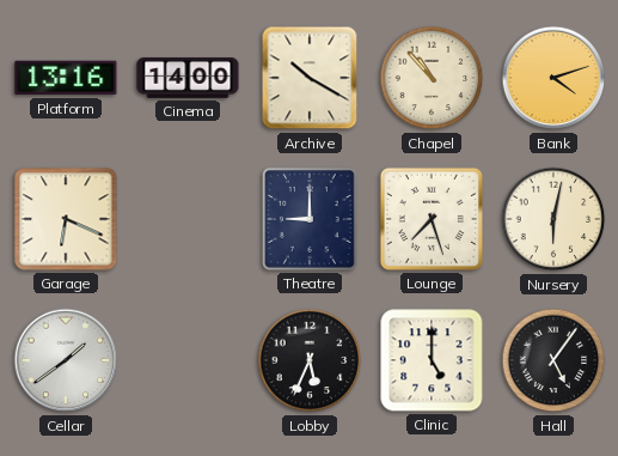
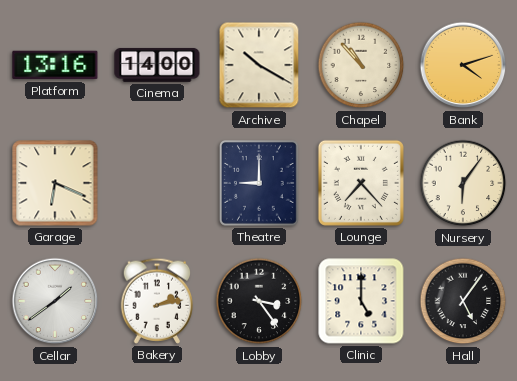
Lounge: 7:27 -> 7:23 (361, 183)
Nursery: 6:02 -> 6:06 (463, 183)
Bakery: none -> 2:13 (157, 301)
Lobby: 5:34 -> 3:24 (259, 301)
